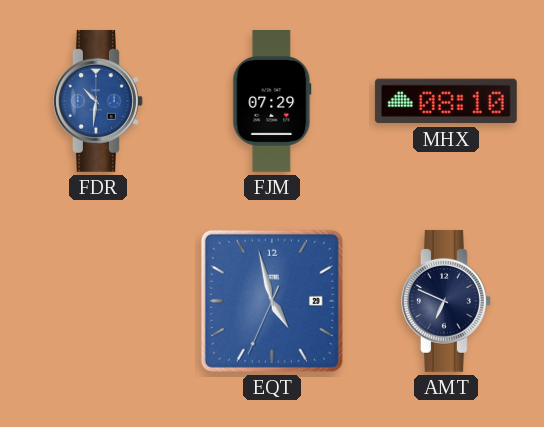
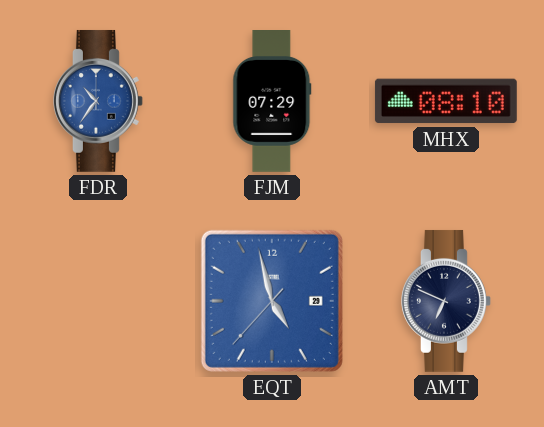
FDR: 10:31 -> 10:36 (99, 101)
EQT: 4:57:34 -> 4:57:37 (272, 301)
